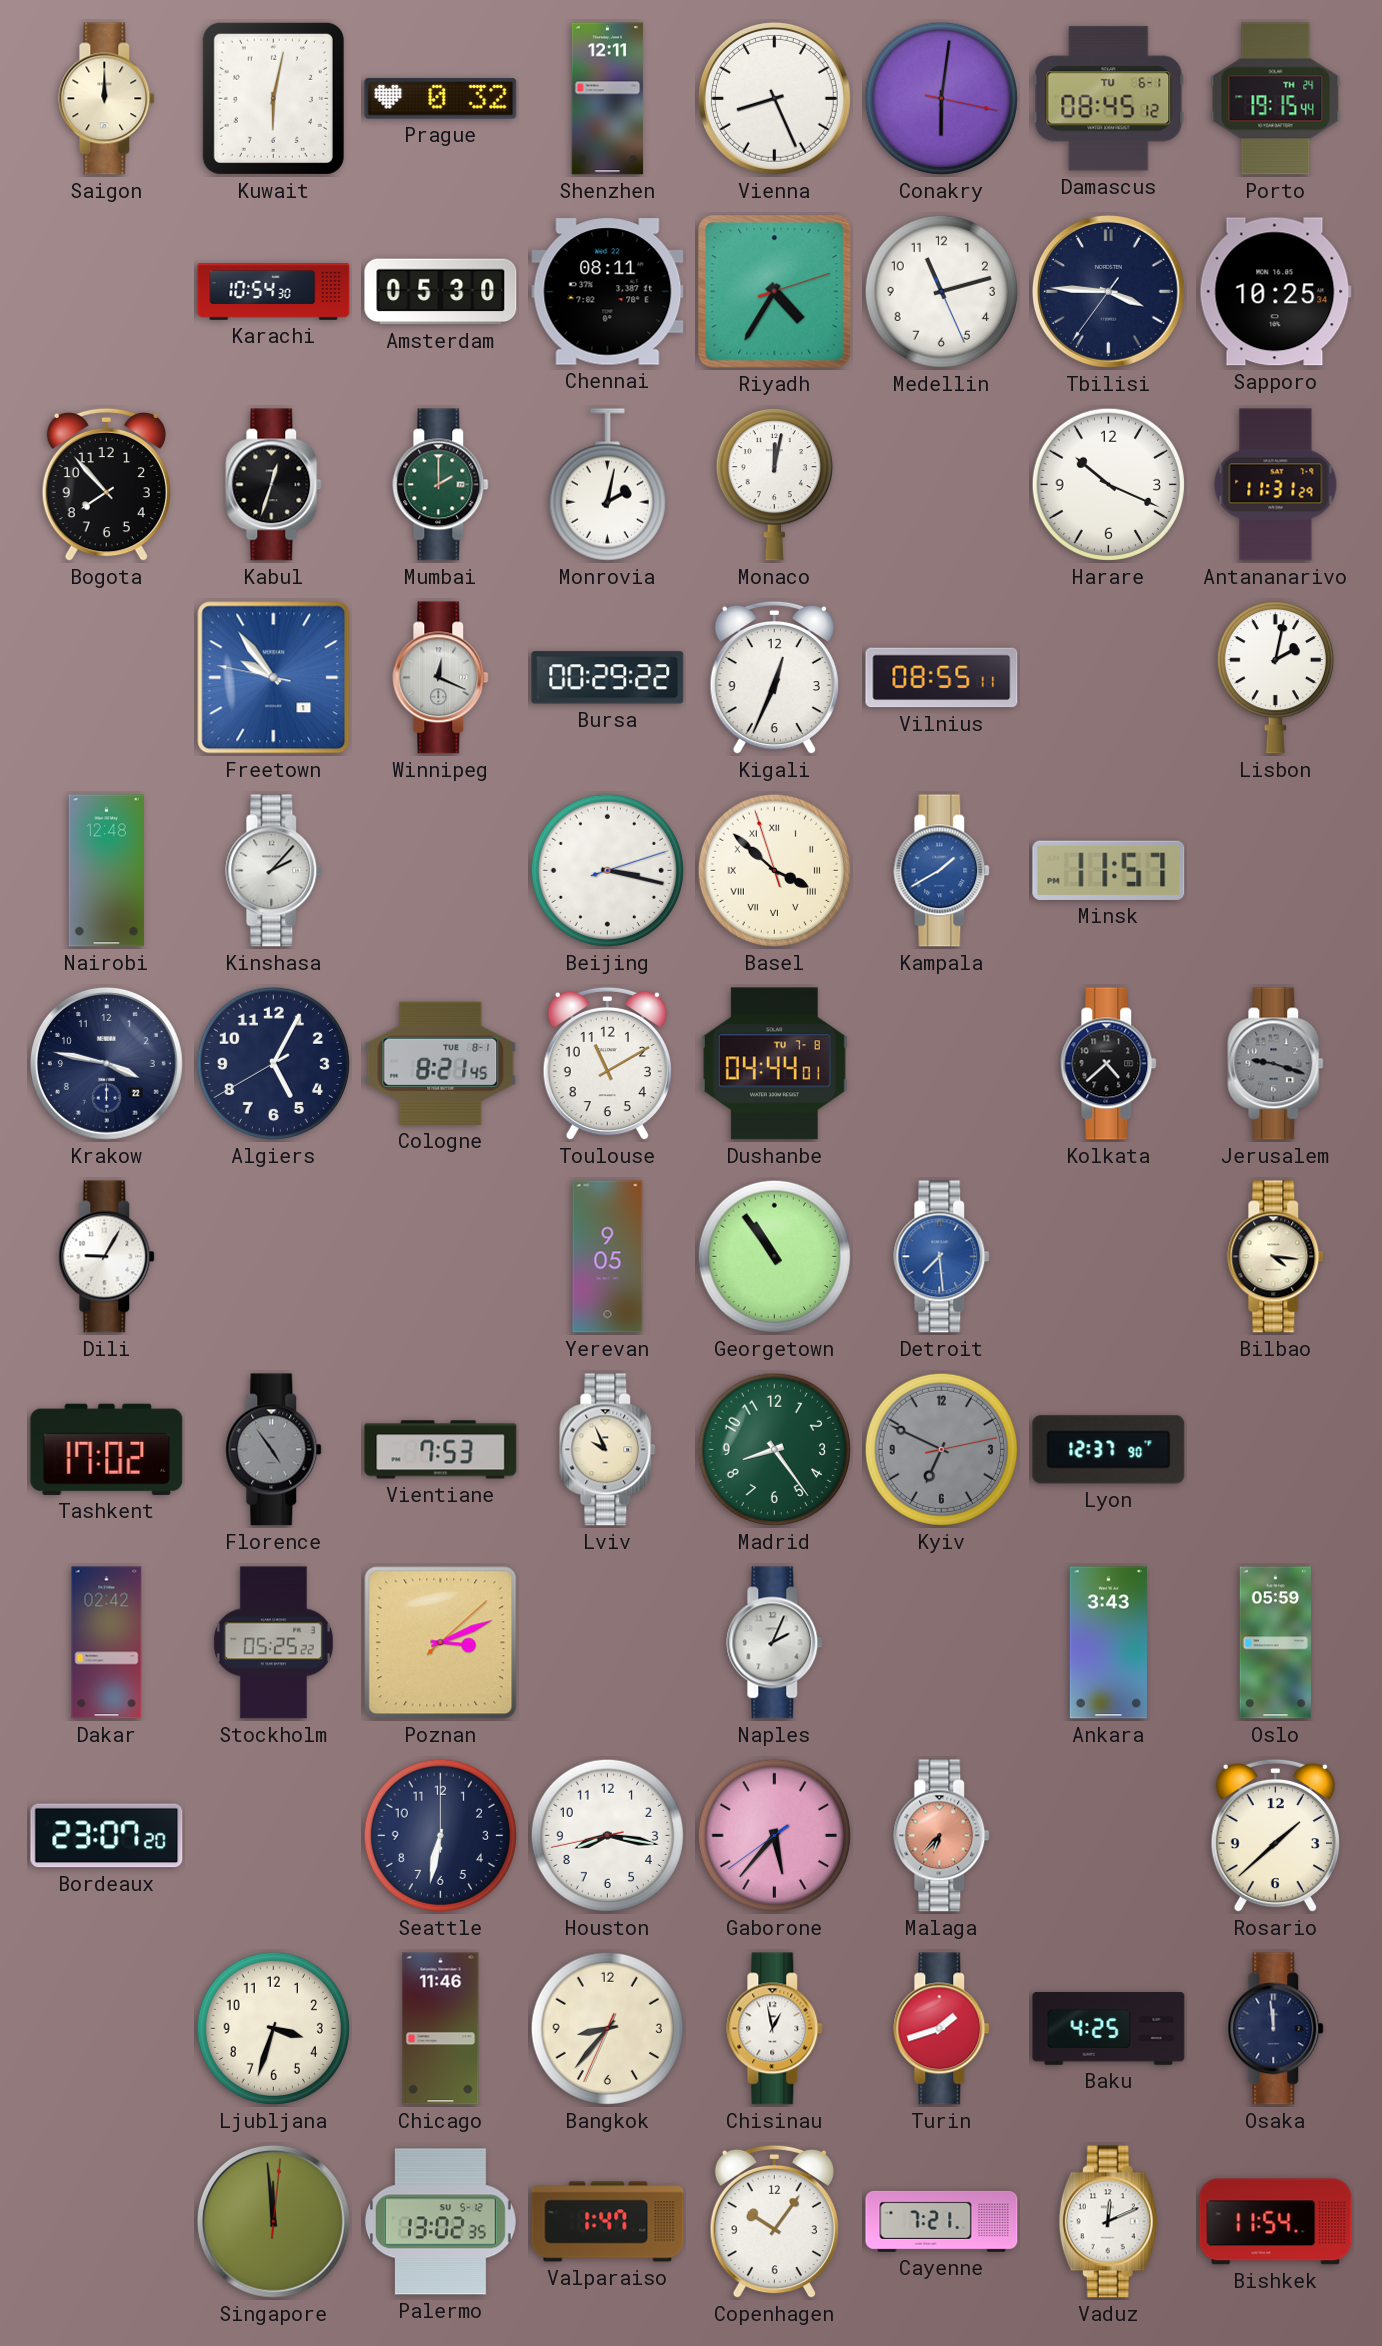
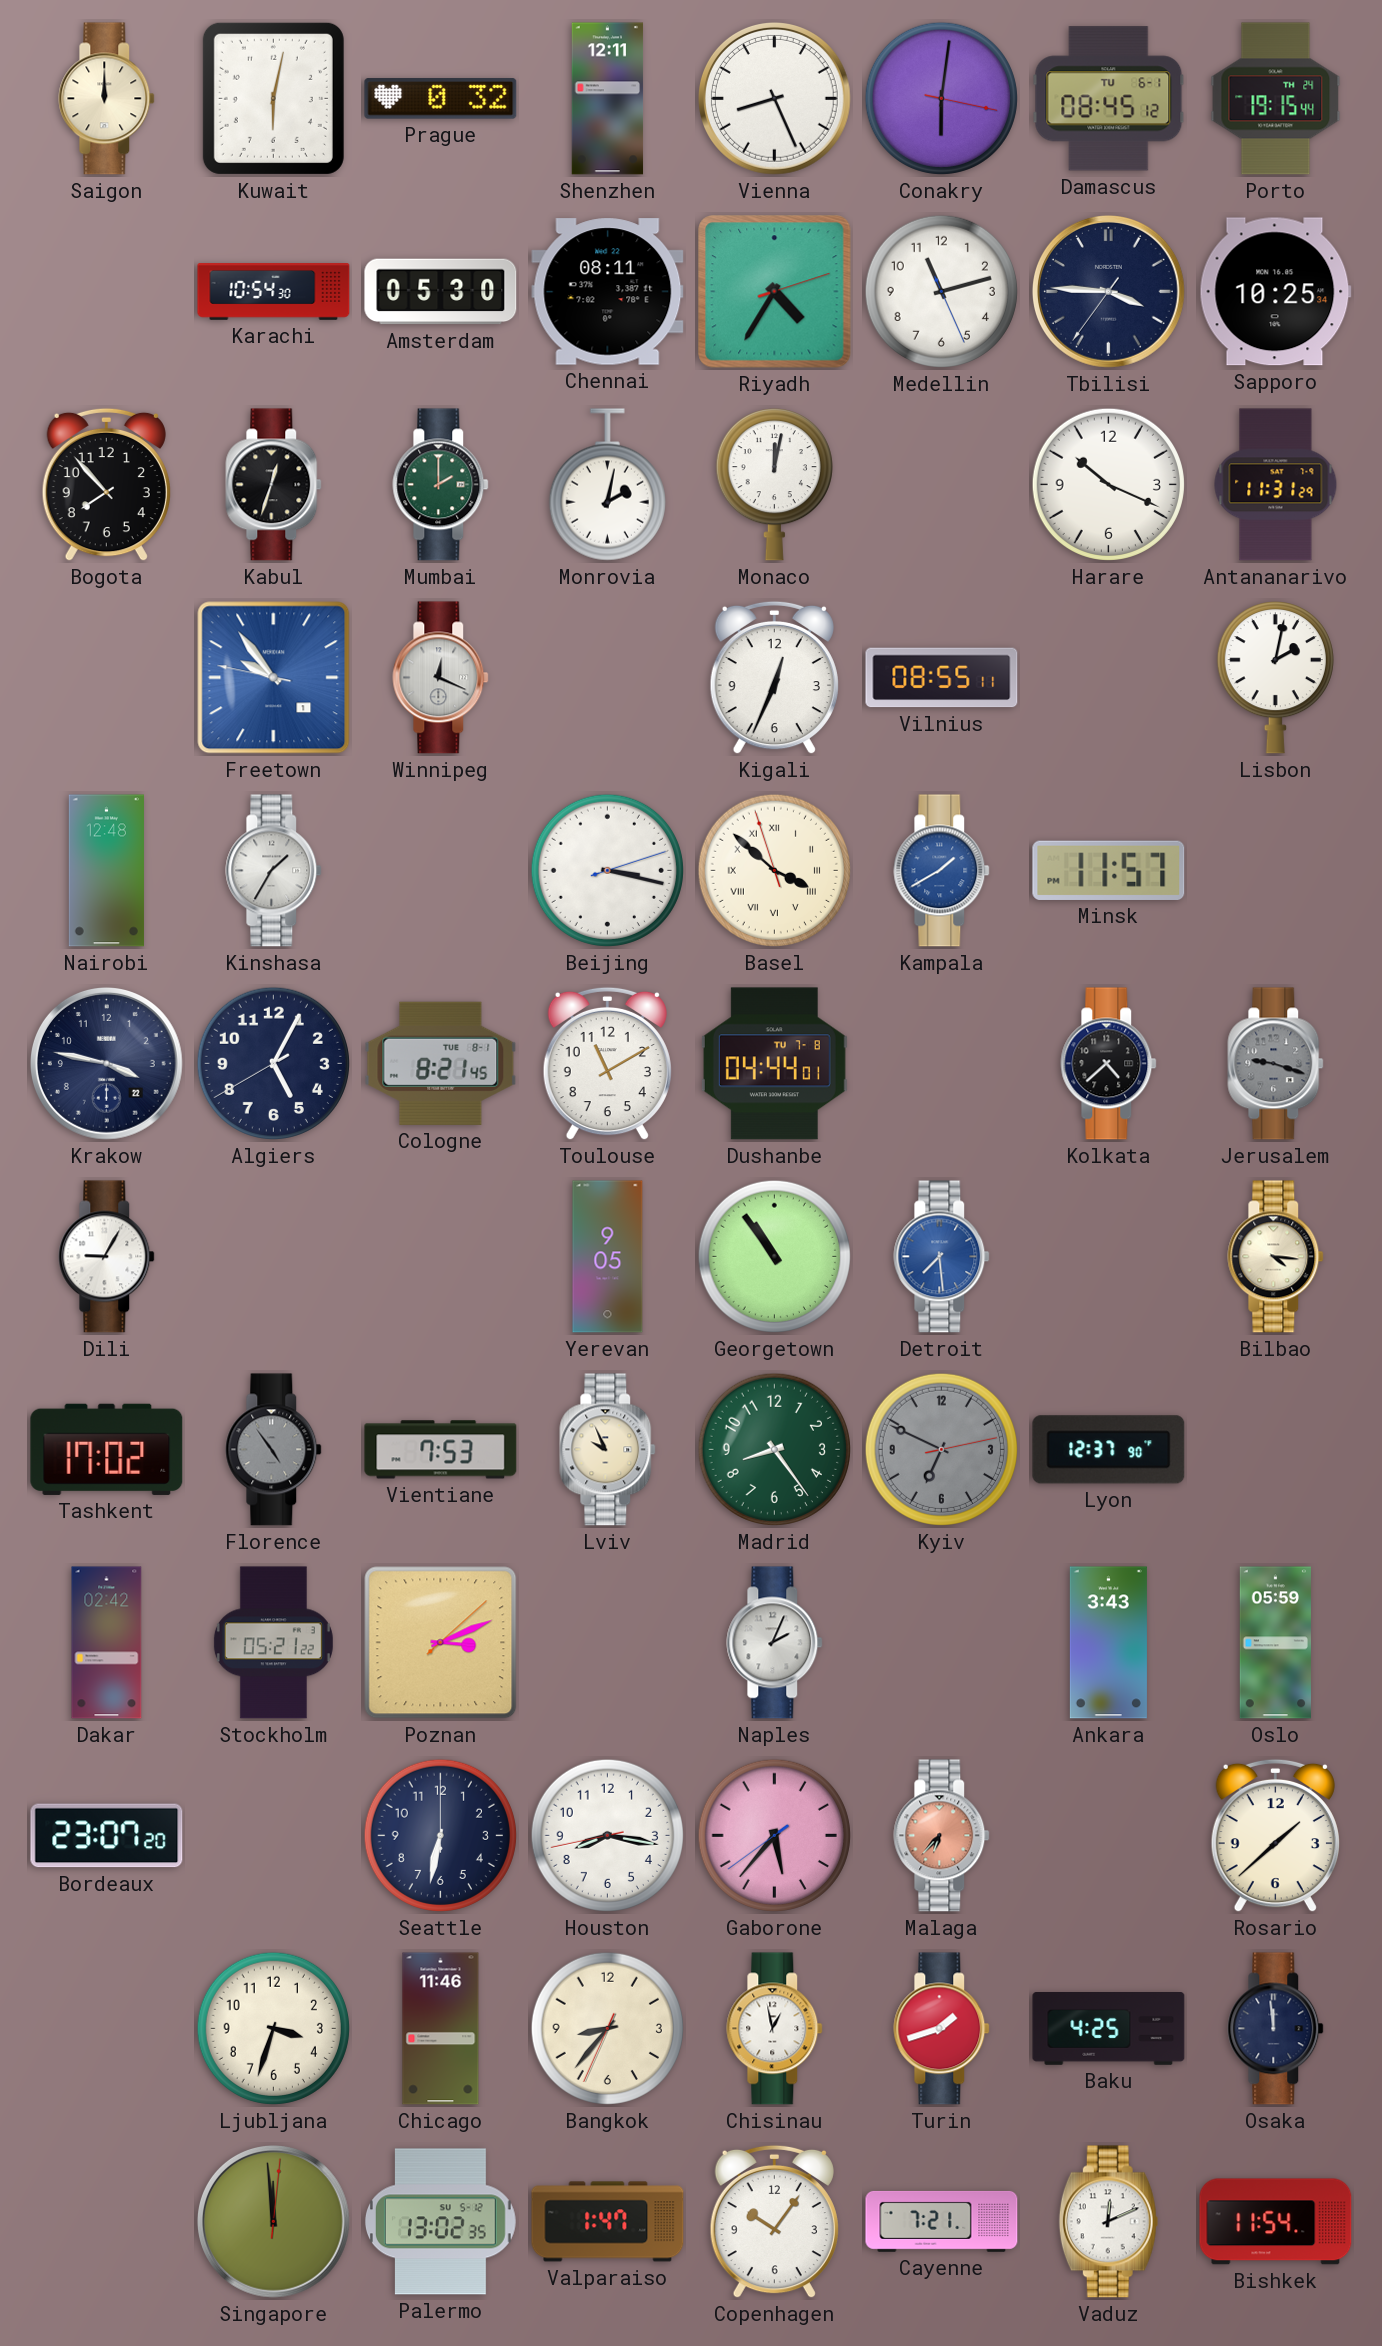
Bursa: 00:29 -> none (608, 678)
Kinshasa: 2:07 -> 1:35 (274, 871)
Stockholm: 05:25 -> 05:21 (273, 1643)
